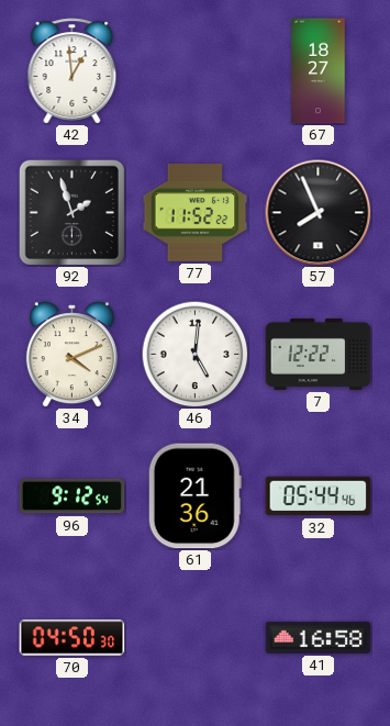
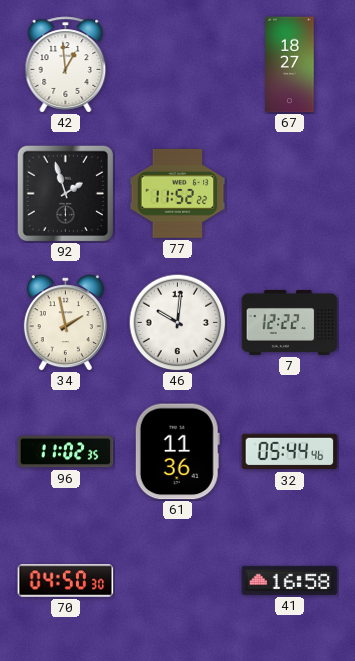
57: 7:56 -> none (319, 213)
34: 4:11 -> 1:58 (65, 323)
46: 5:01 -> 10:01 (177, 322)
96: 9:12 -> 11:02 (66, 452)
61: 21:36 -> 11:36 (177, 452)
